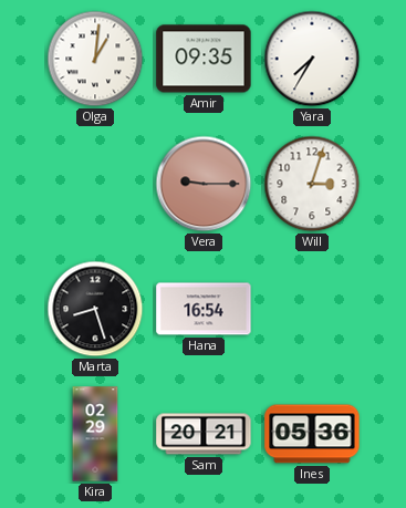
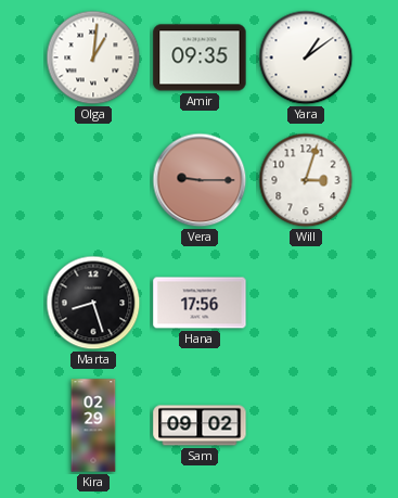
Yara: 7:35 -> 1:09 (306, 58)
Hana: 16:54 -> 17:56 (200, 303)
Sam: 20:21 -> 09:02 (200, 425)
Ines: 05:36 -> none (312, 434)
